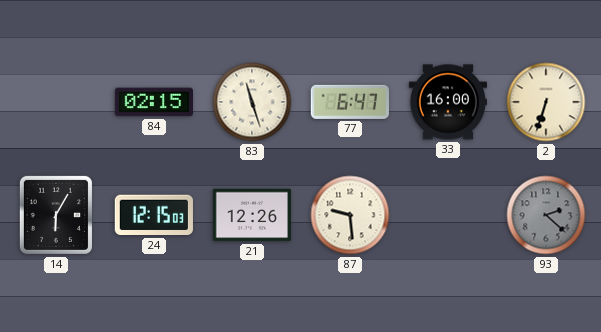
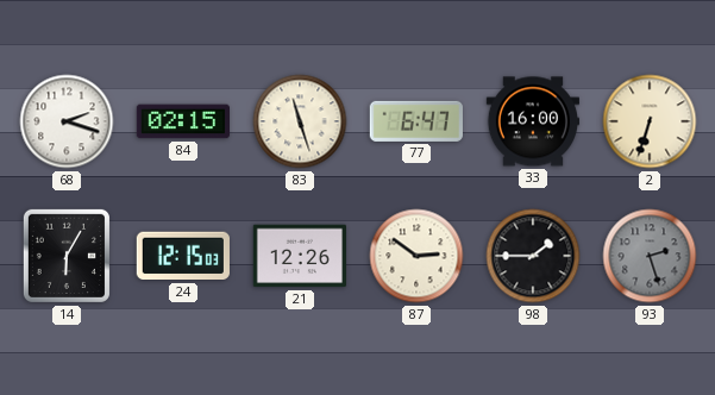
68: none -> 2:18 (67, 121)
87: 9:29 -> 2:51 (416, 256)
98: none -> 1:45 (533, 256)
93: 2:22 -> 2:27 (650, 256)
